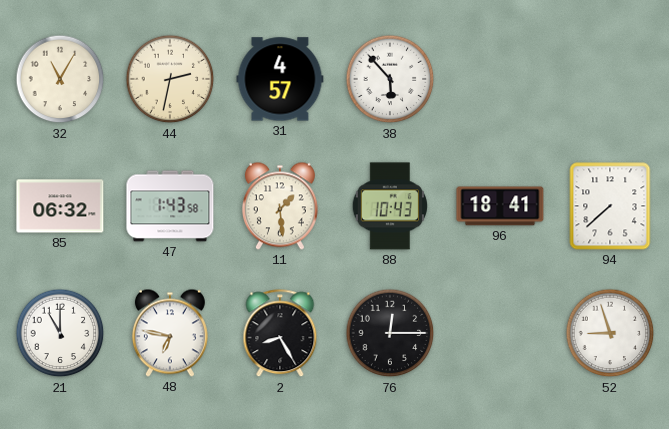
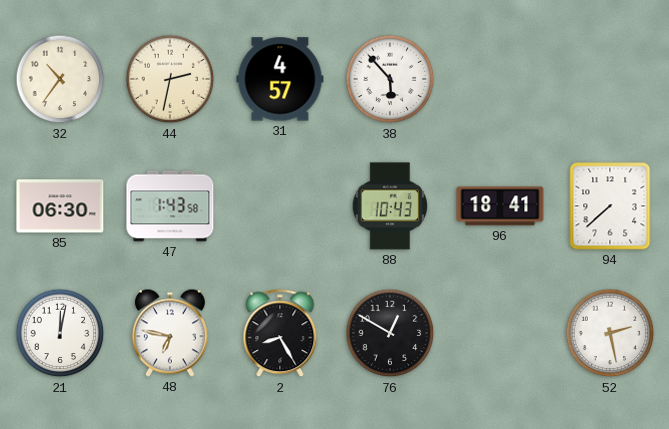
32: 11:05 -> 10:36 (60, 79)
85: 06:32 -> 06:30 (60, 206)
11: 1:29 -> none (280, 206)
21: 11:00 -> 12:02 (60, 333)
76: 12:15 -> 12:50 (390, 333)
52: 8:57 -> 2:28 (610, 333)
